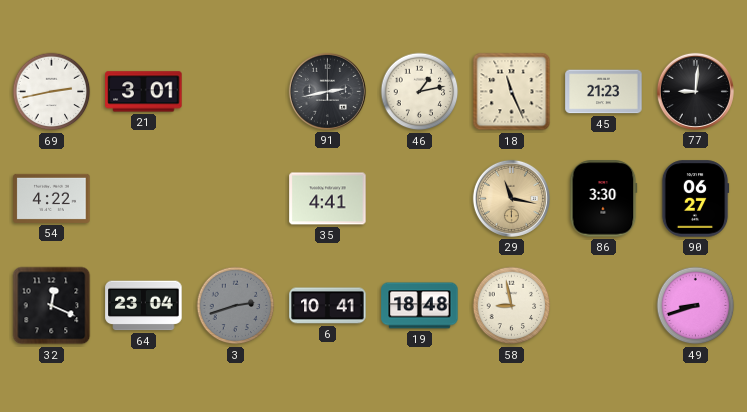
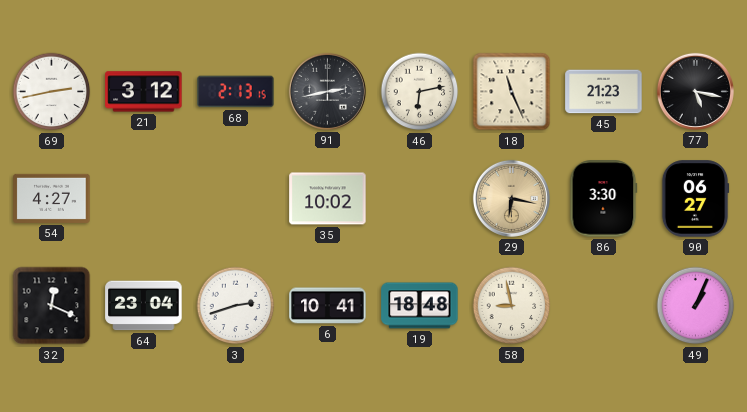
21: 3:01 -> 3:12 (144, 92)
68: none -> 2:13 (236, 92)
46: 1:13 -> 6:13 (420, 92)
77: 9:01 -> 5:17 (695, 91)
54: 4:22 -> 4:27 (52, 198)
35: 4:41 -> 10:02 (328, 199)
29: 11:17 -> 6:17 (511, 198)
3 dial: grey -> white (236, 306)
49: 8:42 -> 1:04 (696, 306)
